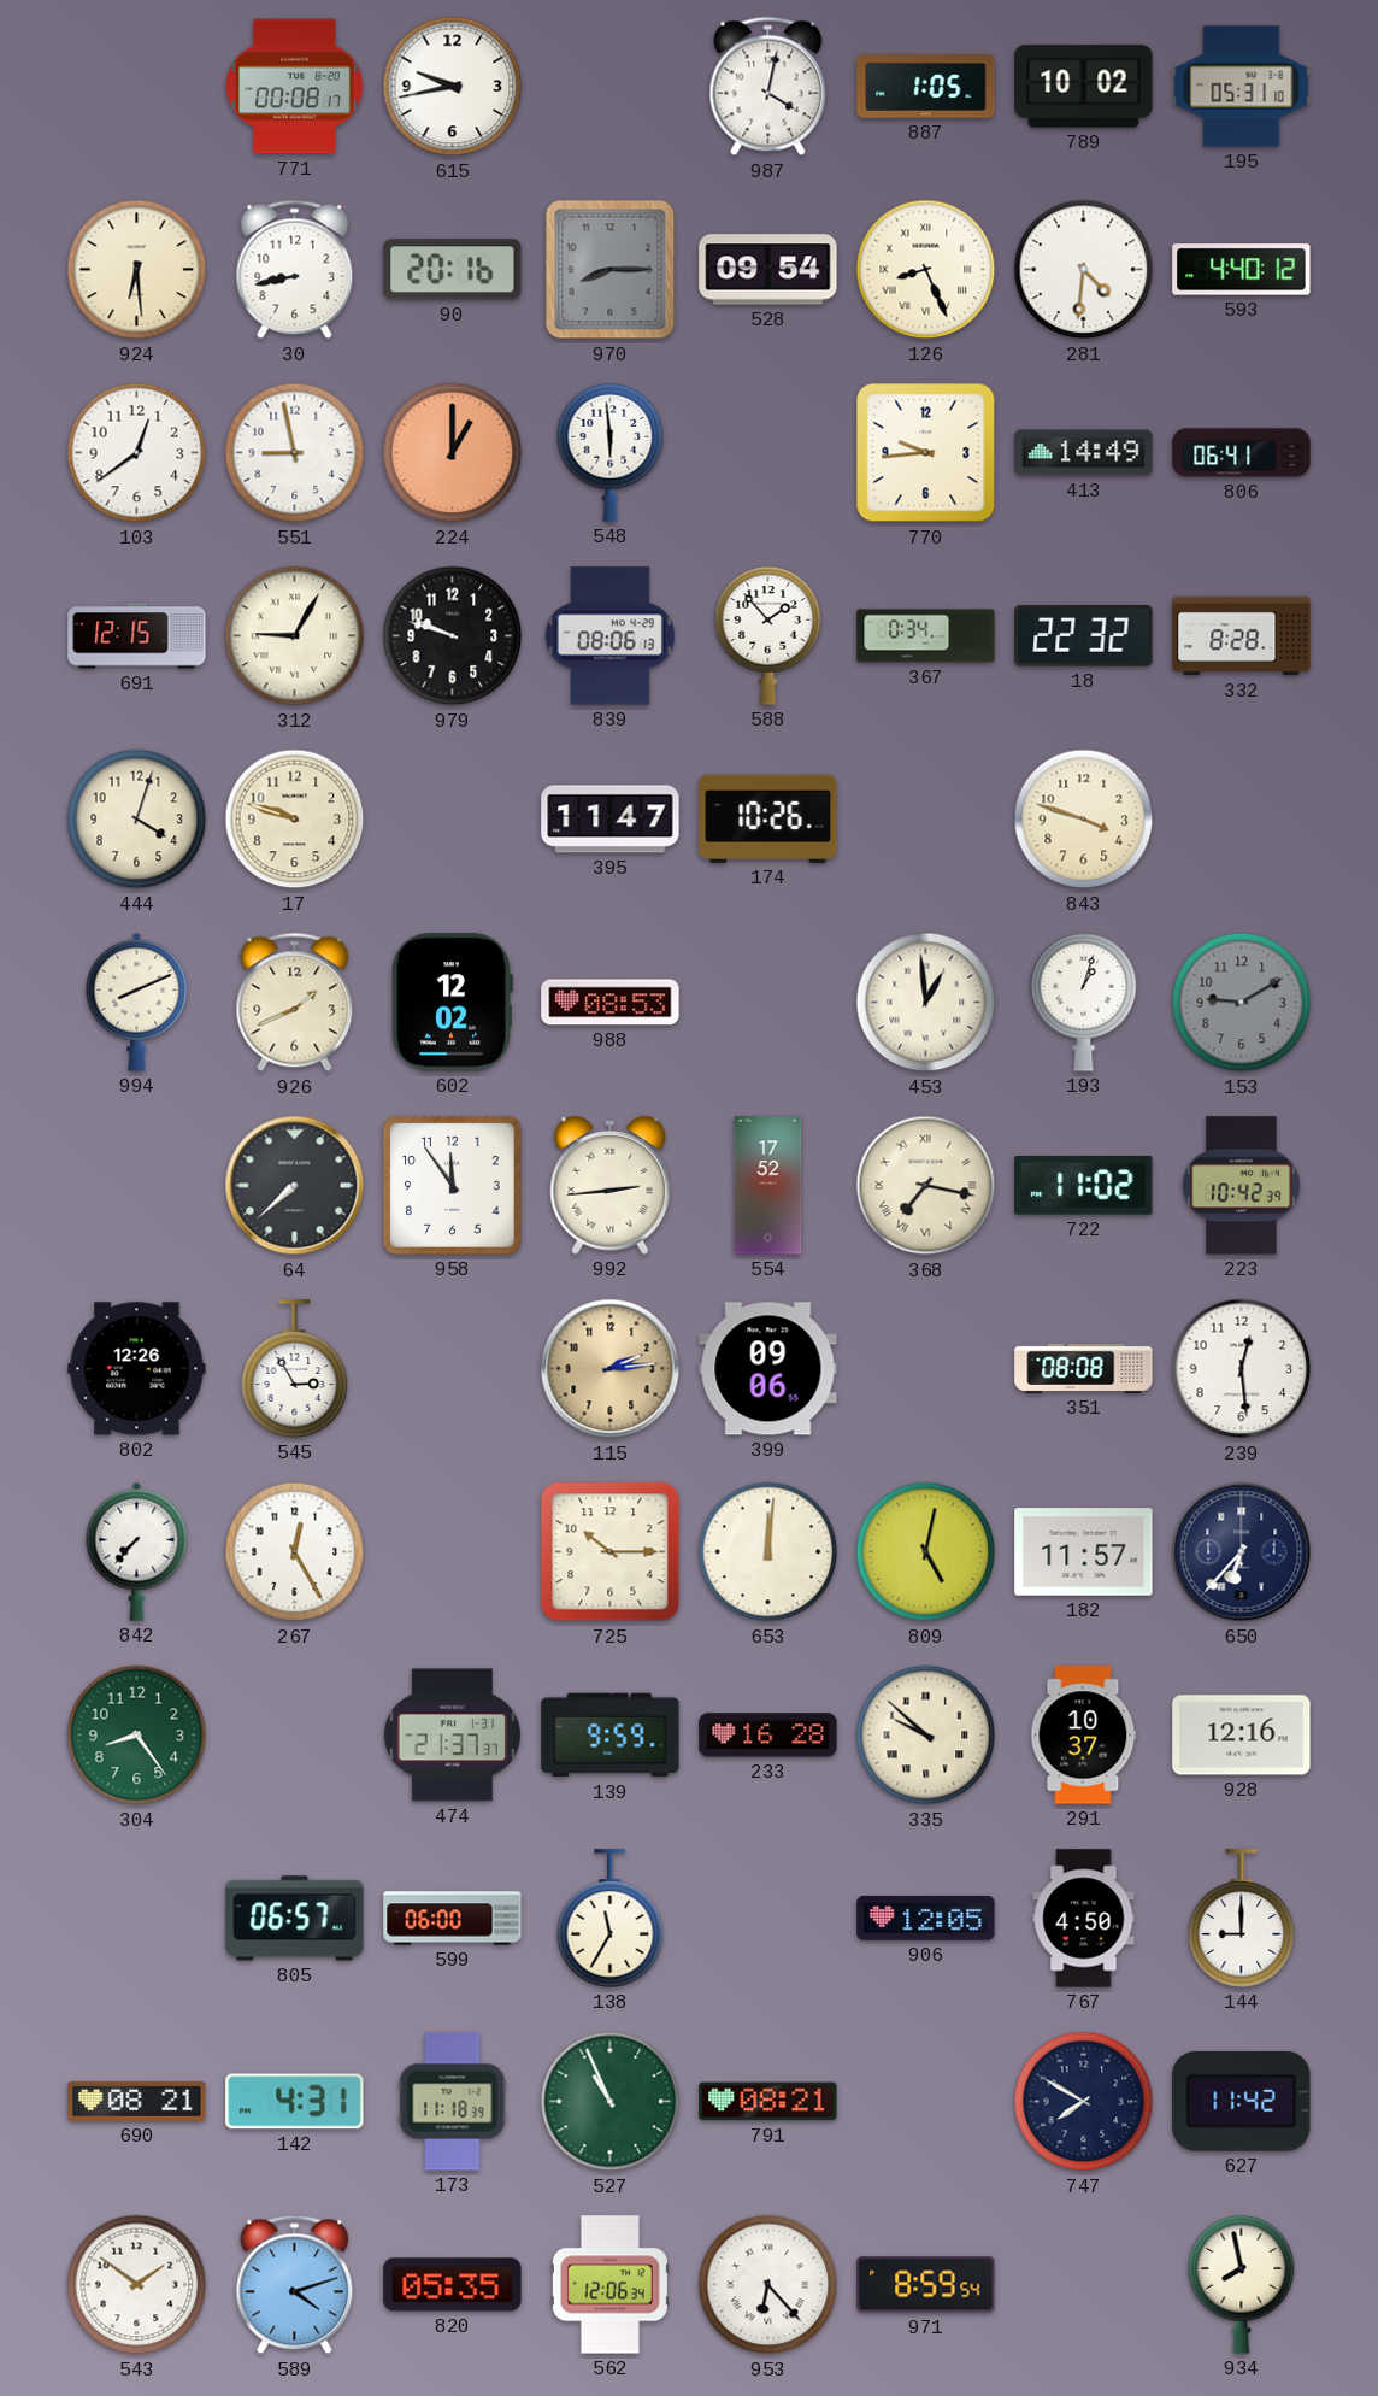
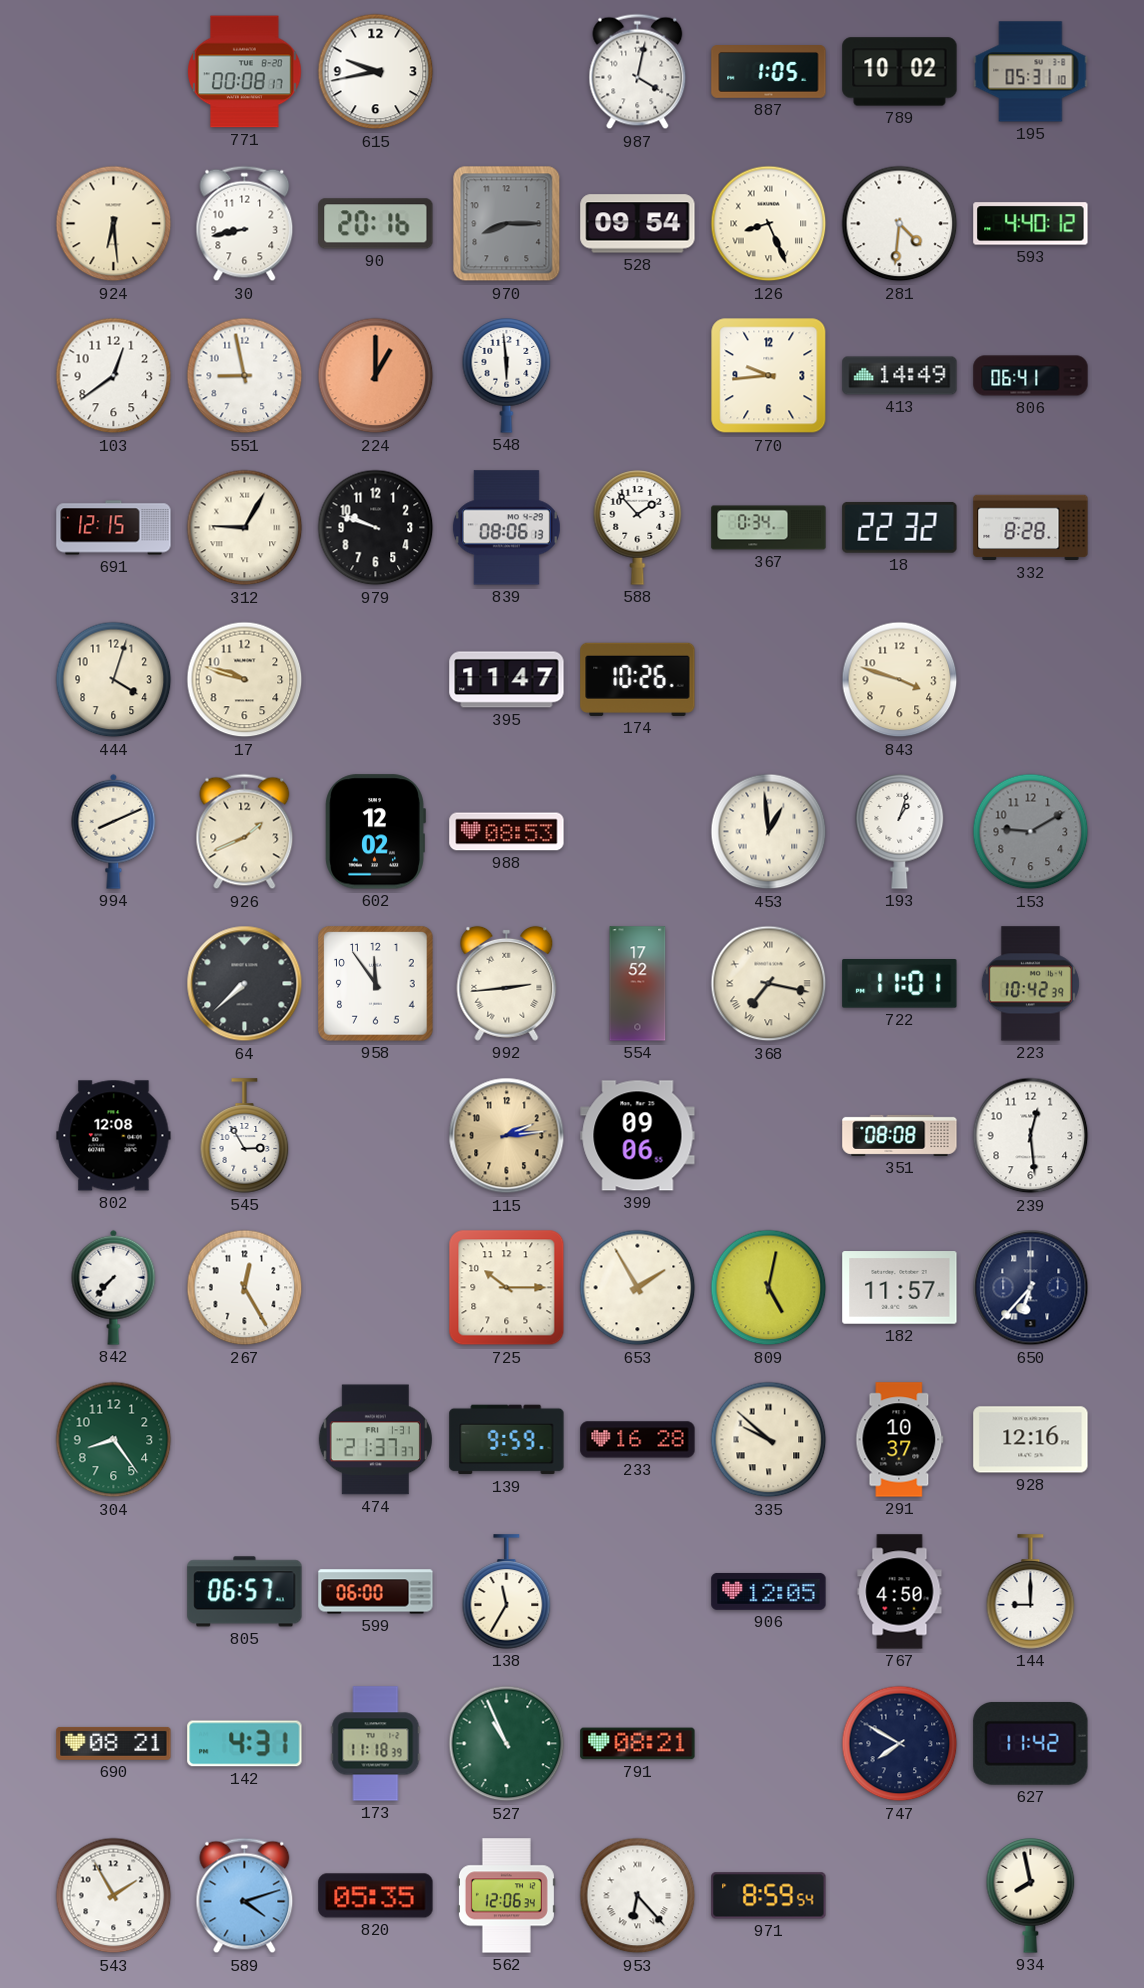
722: 11:02 -> 11:01 (900, 984)
802: 12:26 -> 12:08 (114, 1136)
653: 12:01 -> 1:55 (638, 1288)
543: 1:51 -> 1:55 (114, 1896)
